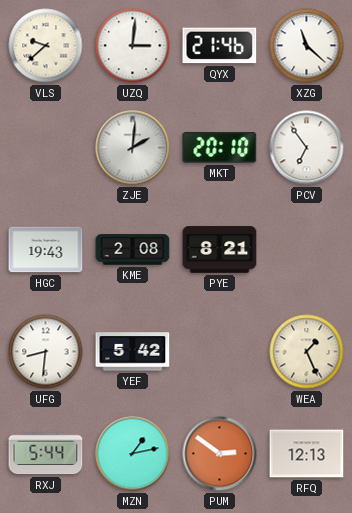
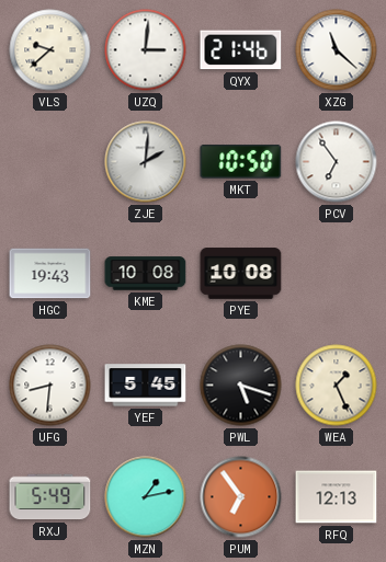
MKT: 20:10 -> 10:50 (241, 162)
KME: 2:08 -> 10:08 (146, 274)
PYE: 8:21 -> 10:08 (241, 274)
YEF: 5:42 -> 5:45 (146, 386)
PWL: none -> 5:18 (241, 386)
RXJ: 5:44 -> 5:49 (50, 497)
PUM: 2:51 -> 6:54 (241, 497)
